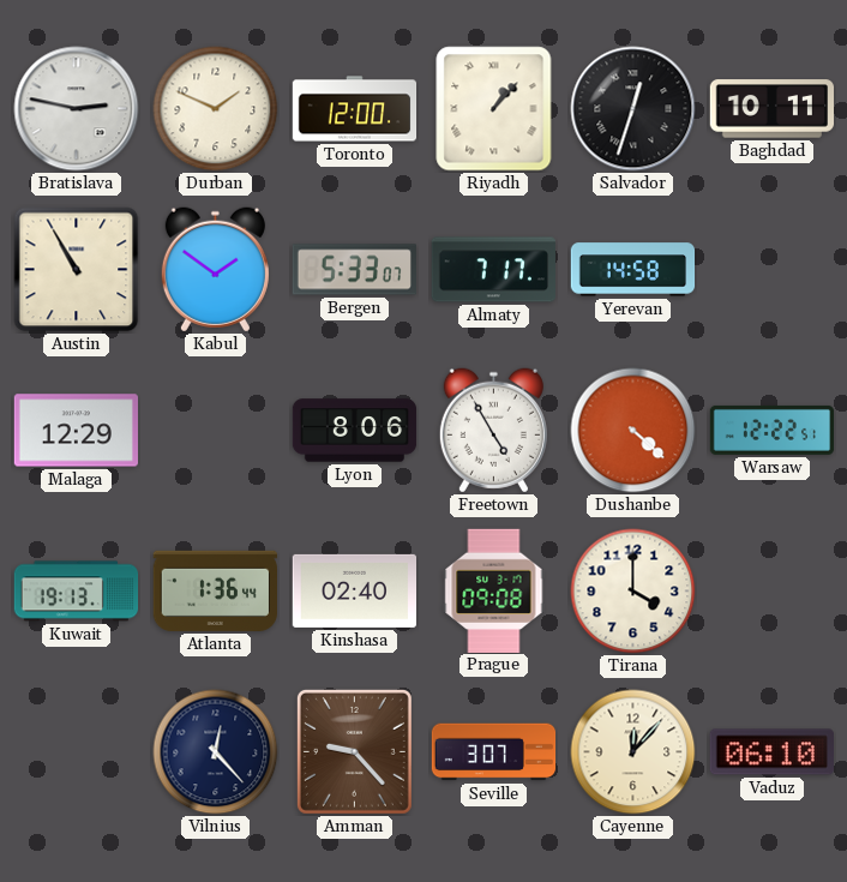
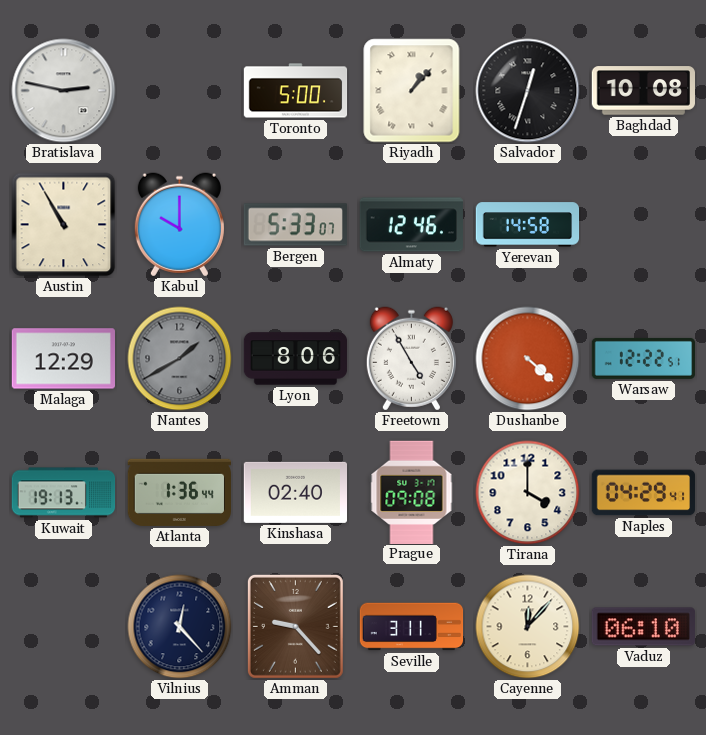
Durban: 1:49 -> none (216, 109)
Toronto: 12:00 -> 5:00 (296, 91)
Baghdad: 10:11 -> 10:08 (643, 91)
Kabul: 1:51 -> 10:00 (179, 225)
Almaty: 7:17 -> 12:46 (411, 225)
Nantes: none -> 1:40 (180, 359)
Naples: none -> 04:29 (644, 493)
Seville: 3:07 -> 3:11 (412, 627)
